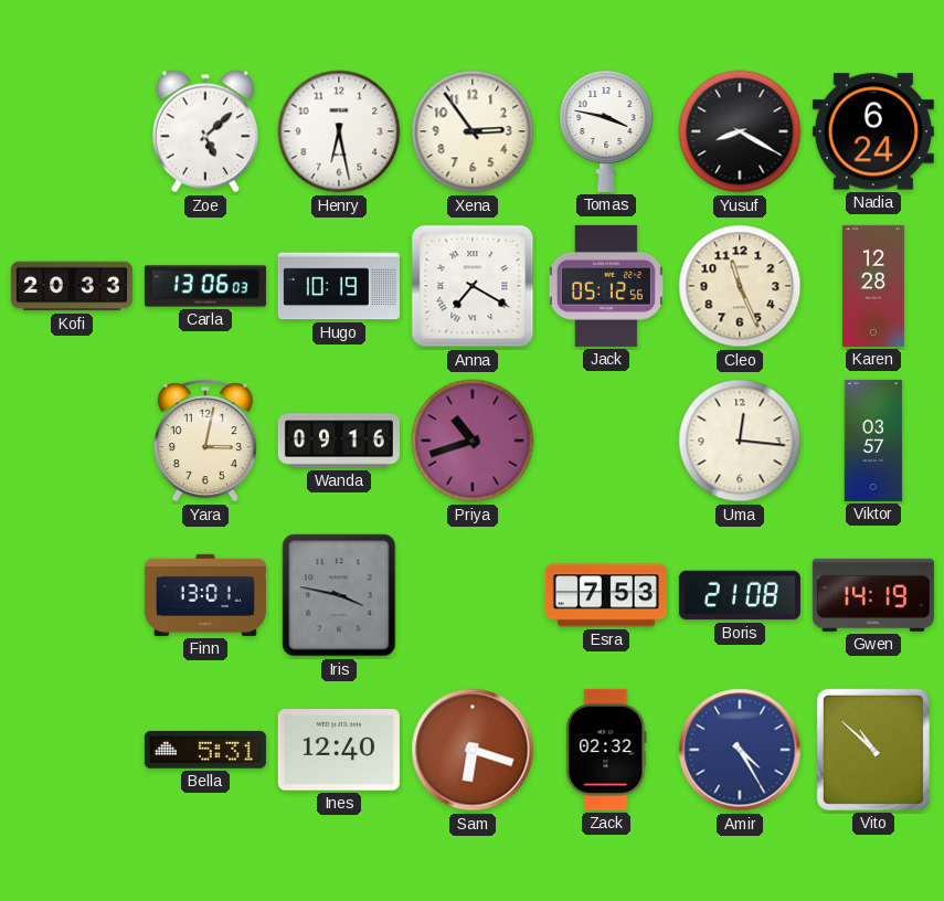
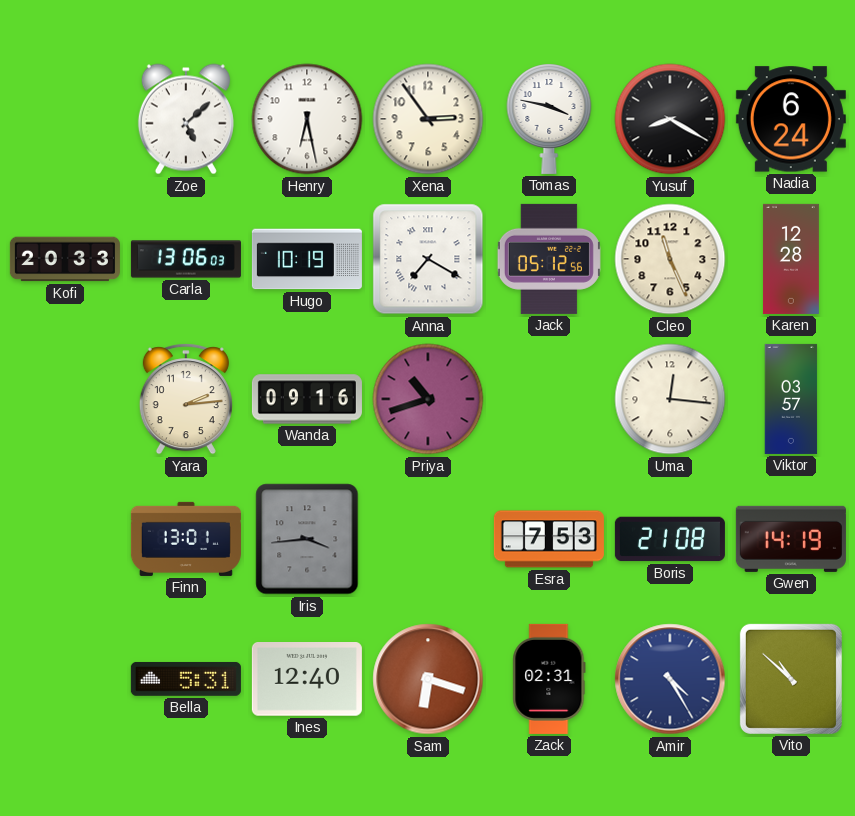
Yara: 3:02 -> 2:14 (186, 399)
Iris: 3:47 -> 3:44 (307, 539)
Zack: 02:32 -> 02:31 (549, 679)
